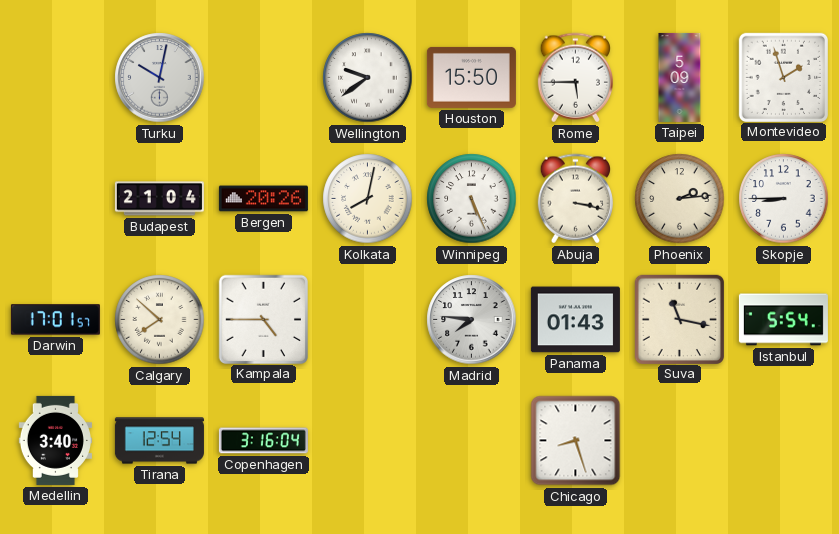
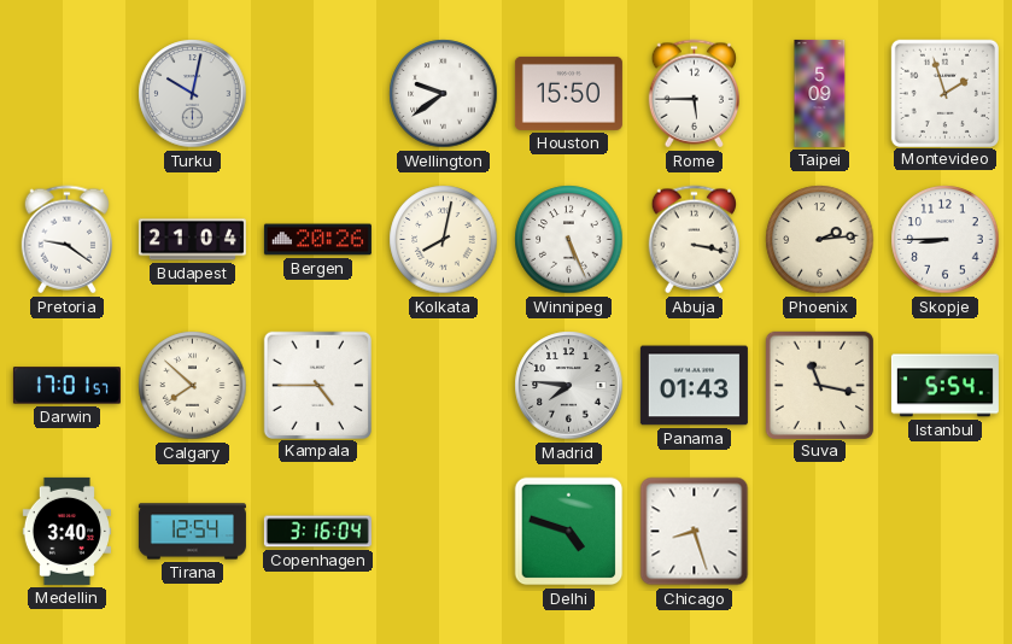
Pretoria: none -> 9:21 (66, 240)
Delhi: none -> 4:48 (569, 532)
